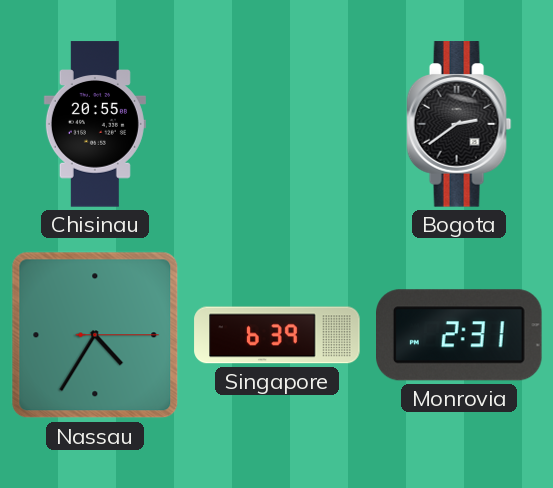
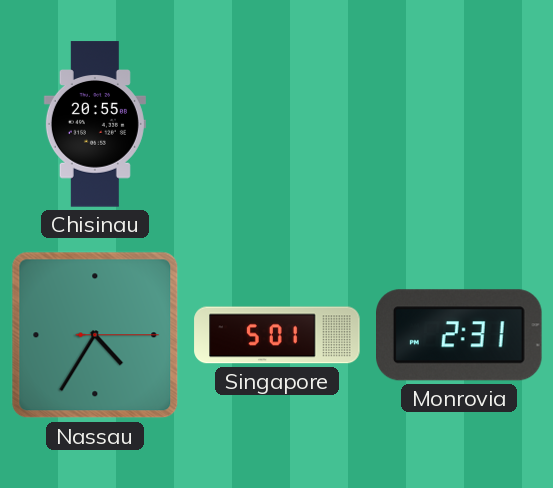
Bogota: 2:39 -> none (459, 124)
Singapore: 6:39 -> 5:01 (277, 335)
